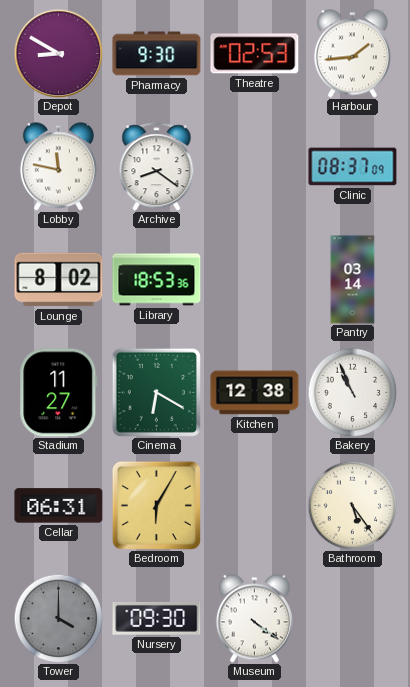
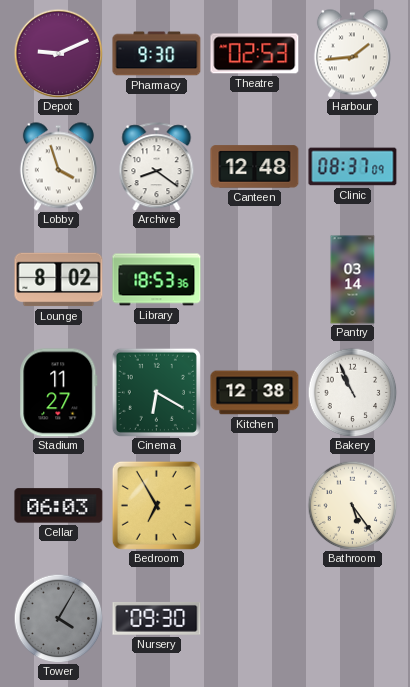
Depot: 8:50 -> 9:11 (58, 53)
Lobby: 11:47 -> 3:57 (58, 167)
Canteen: none -> 12:48 (255, 167)
Cellar: 06:31 -> 06:03 (59, 506)
Bedroom: 6:05 -> 6:55 (156, 505)
Tower: 4:00 -> 4:05 (58, 618)
Museum: 4:21 -> none (254, 619)
